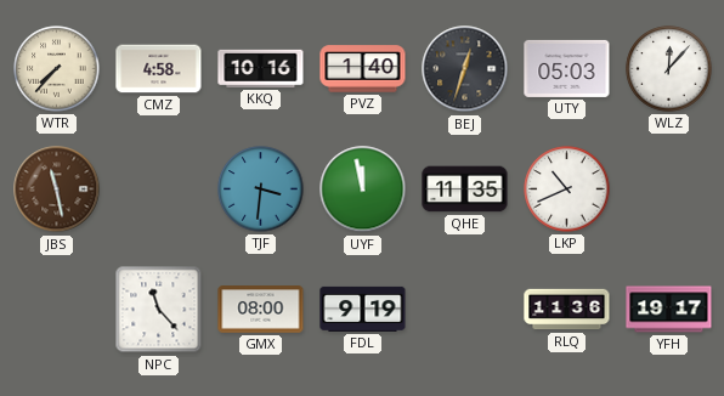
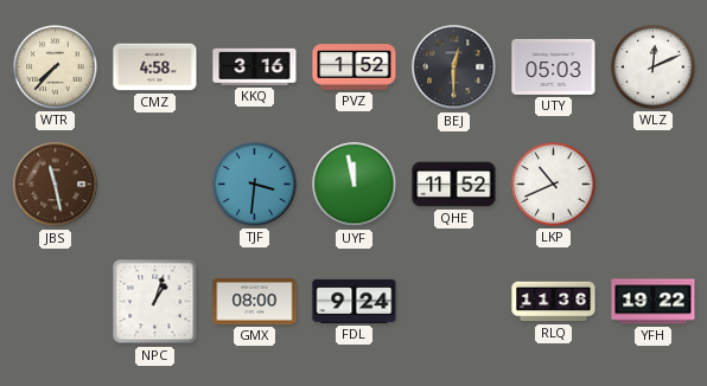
KKQ: 10:16 -> 3:16 (255, 66)
PVZ: 1:40 -> 1:52 (355, 67)
BEJ: 12:33 -> 12:30 (454, 67)
WLZ: 12:07 -> 12:11 (654, 67)
QHE: 11:35 -> 11:52 (454, 185)
NPC: 11:23 -> 1:03 (155, 302)
FDL: 9:19 -> 9:24 (355, 301)
YFH: 19:17 -> 19:22 (654, 302)
